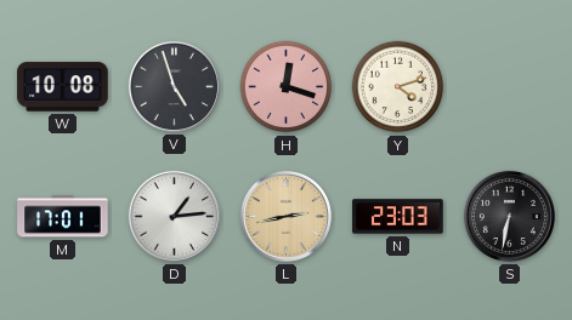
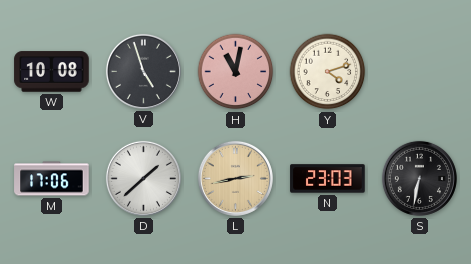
H: 12:18 -> 11:02 (236, 72)
M: 17:01 -> 17:06 (52, 179)
D: 1:14 -> 1:38 (143, 178)
